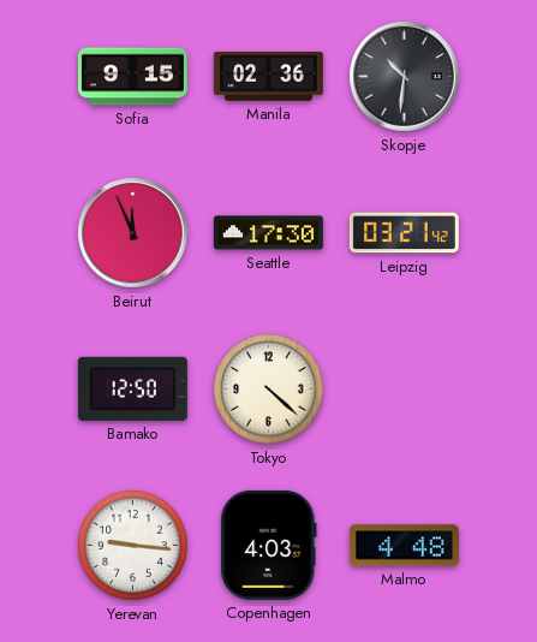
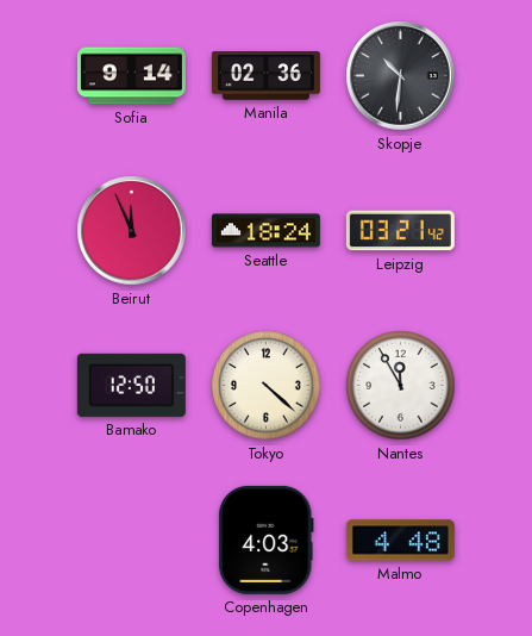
Sofia: 9:15 -> 9:14 (131, 76)
Seattle: 17:30 -> 18:24 (265, 231)
Nantes: none -> 11:55 (401, 386)
Yerevan: 9:16 -> none (133, 546)
